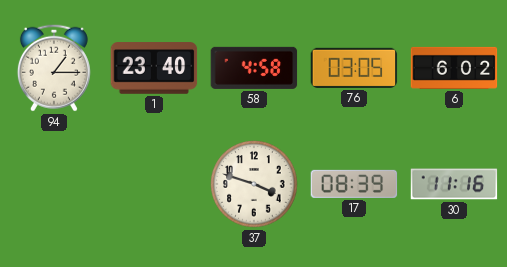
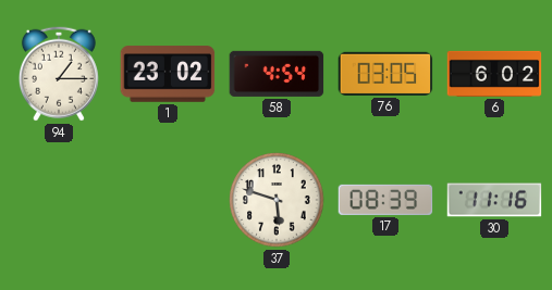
1: 23:40 -> 23:02 (168, 74)
58: 4:58 -> 4:54 (277, 74)
37: 3:48 -> 5:48 (277, 200)
